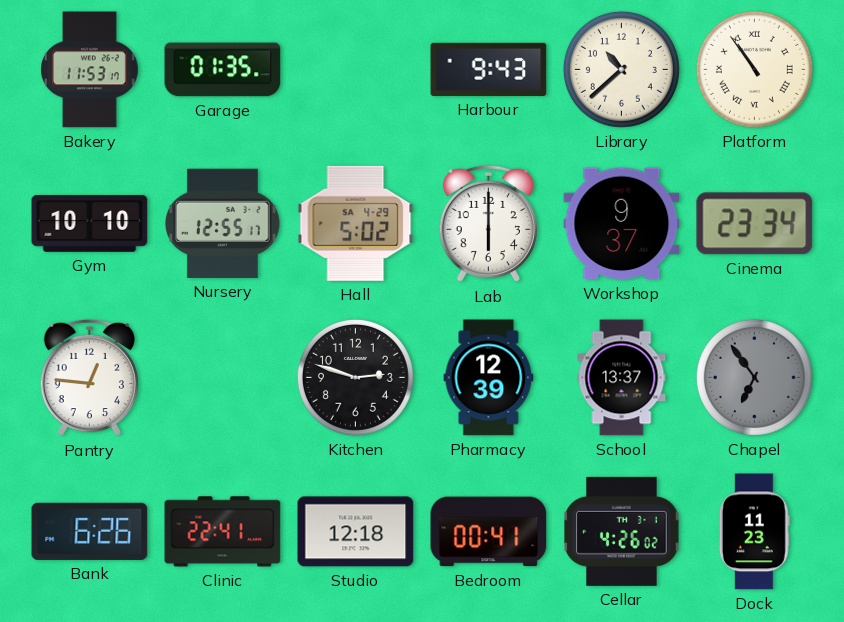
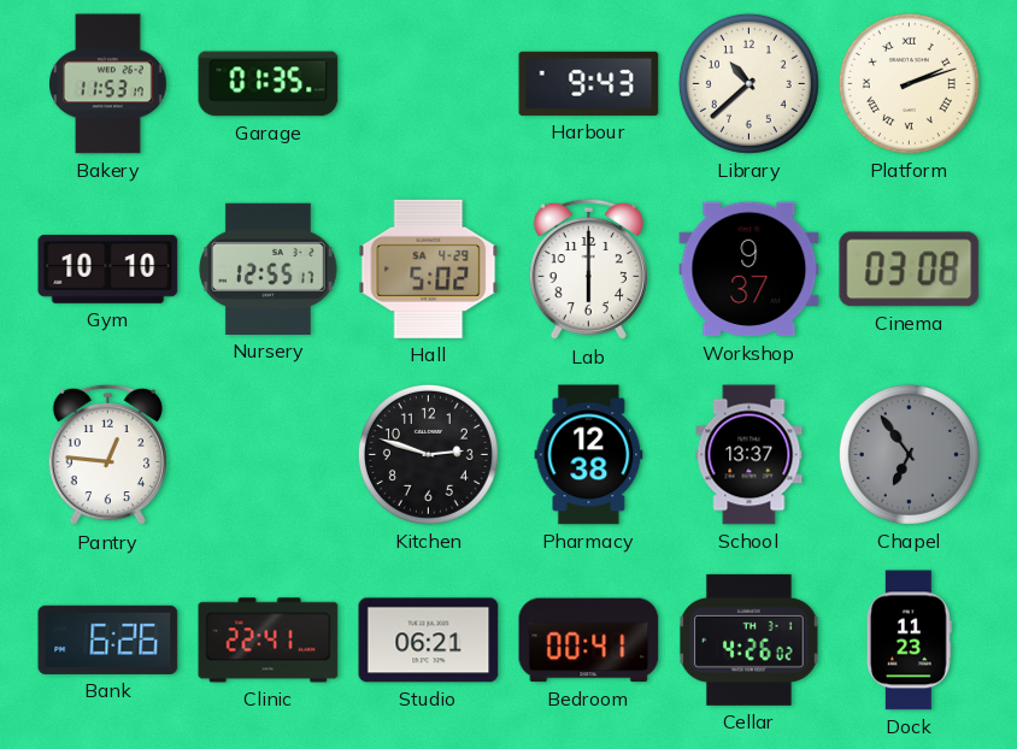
Platform: 10:54 -> 2:12 (909, 83)
Cinema: 23:34 -> 03:08 (910, 270)
Pharmacy: 12:39 -> 12:38 (589, 455)
Studio: 12:18 -> 06:21 (429, 641)
